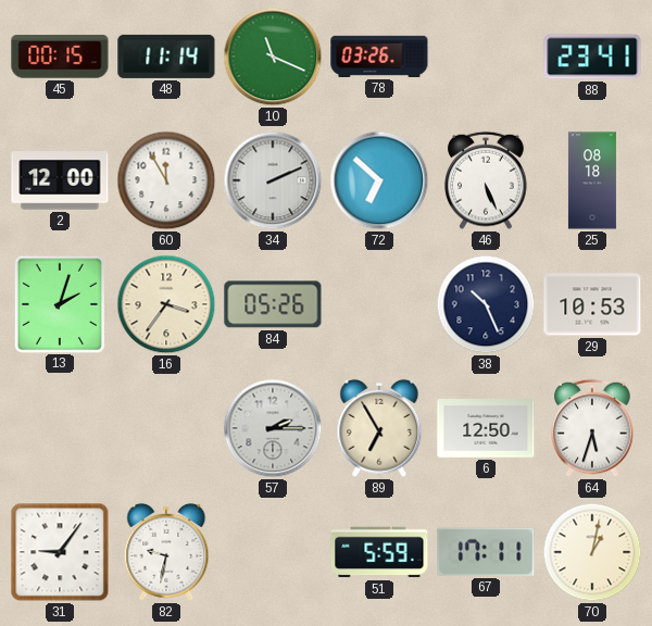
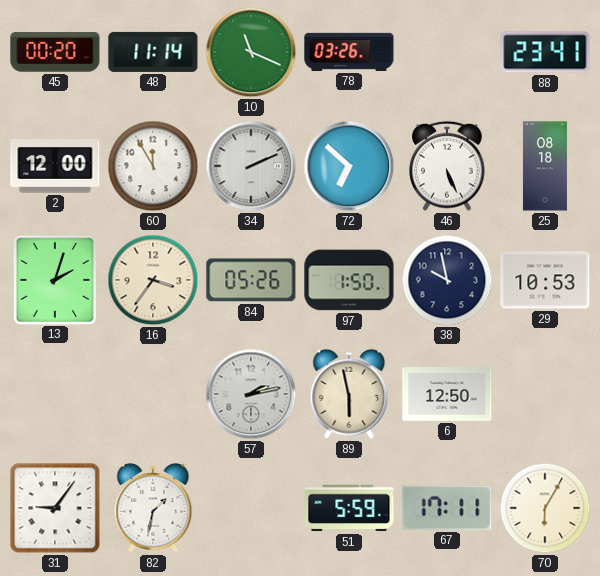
45: 00:15 -> 00:20 (55, 52)
97: none -> 1:50 (349, 280)
38: 10:26 -> 9:58 (447, 280)
57: 2:15 -> 2:13 (251, 394)
89: 6:55 -> 5:58 (349, 394)
64: 5:33 -> none (592, 428)
82: 9:32 -> 1:32 (153, 508)
70: 1:02 -> 6:05 (545, 508)
